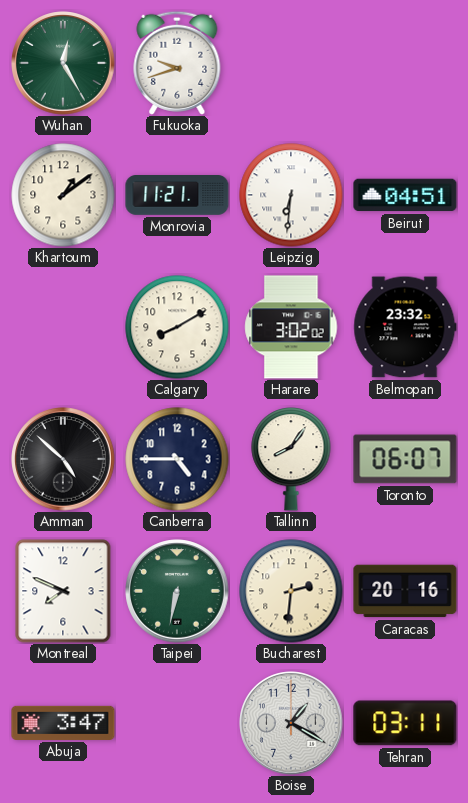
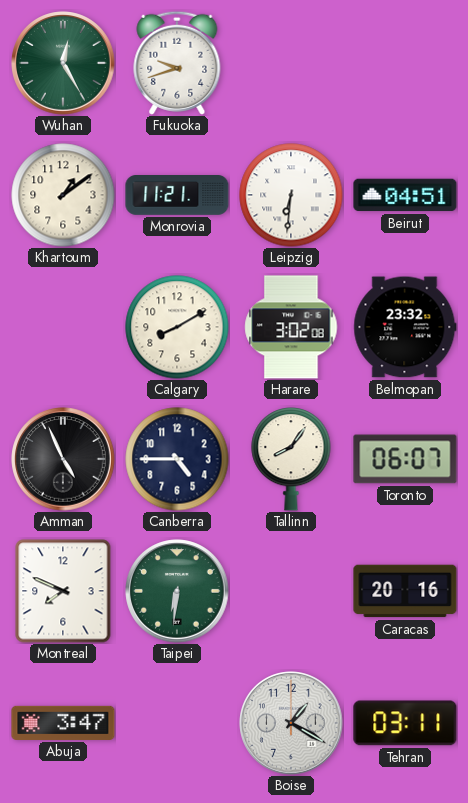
Harare: 3:02:02 -> 3:02:08 (291, 327)
Amman: 4:52 -> 4:56 (63, 459)
Taipei: 6:32 -> 6:31 (177, 591)
Bucharest: 2:31 -> none (291, 591)
